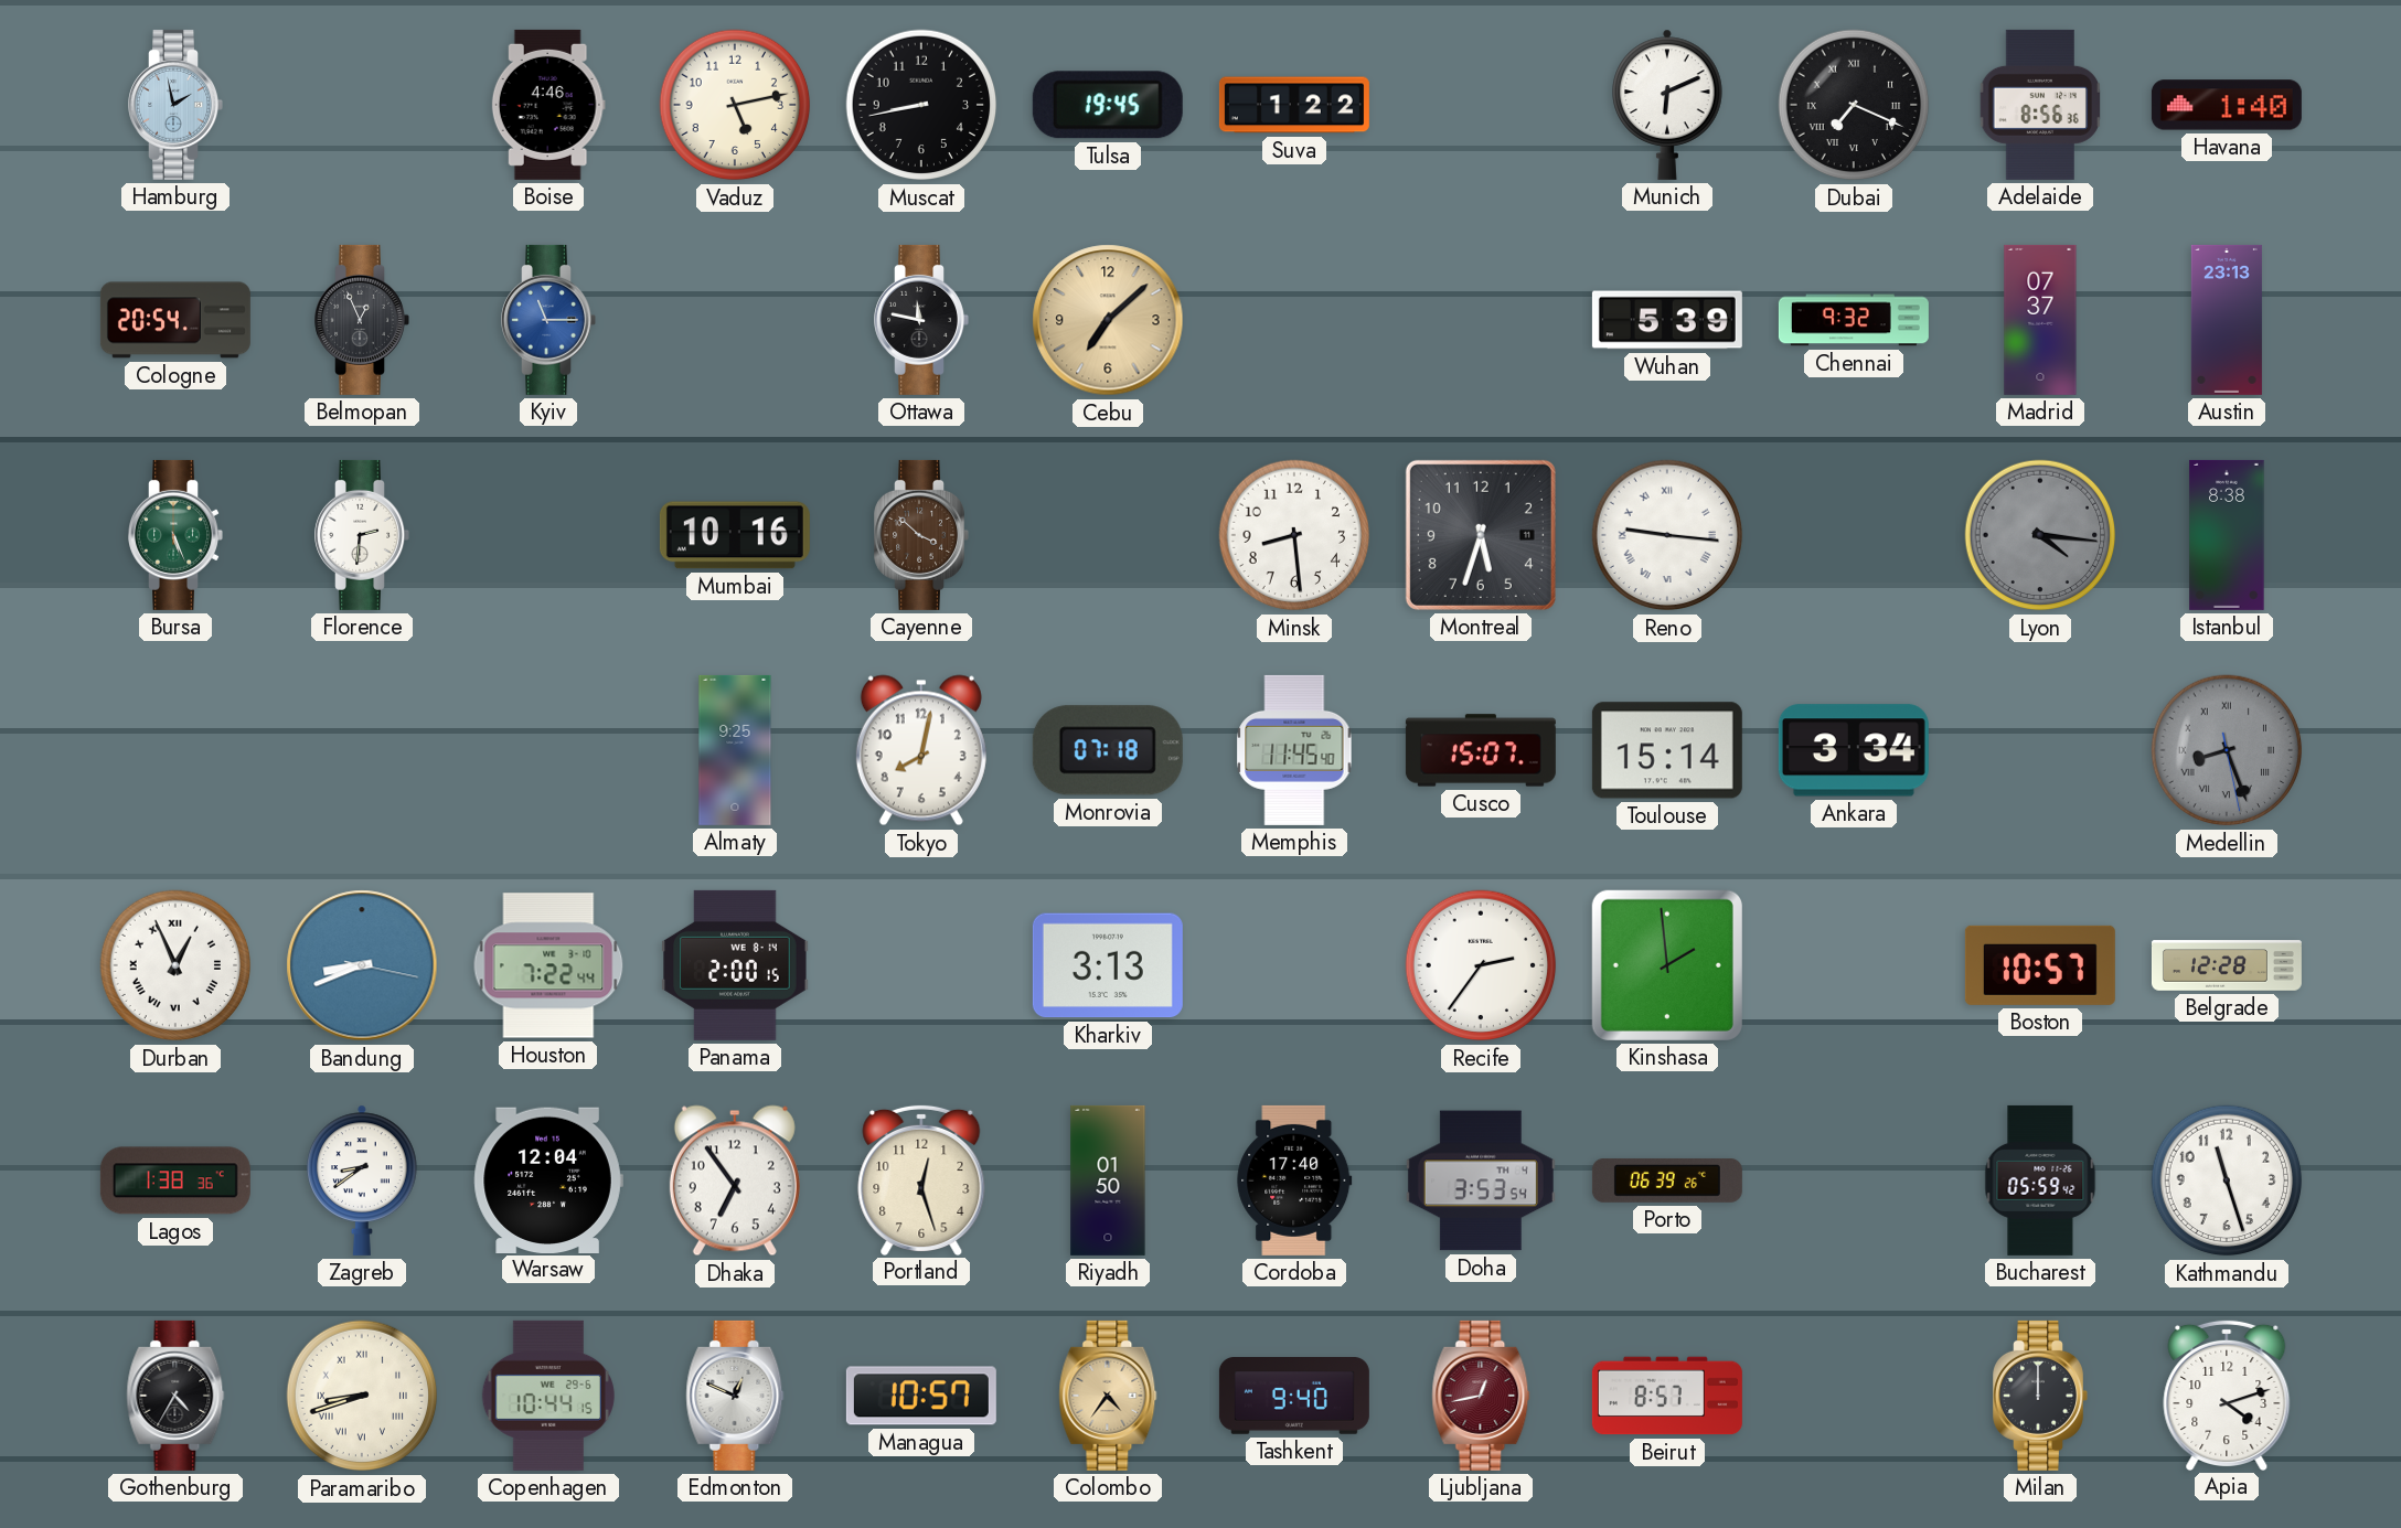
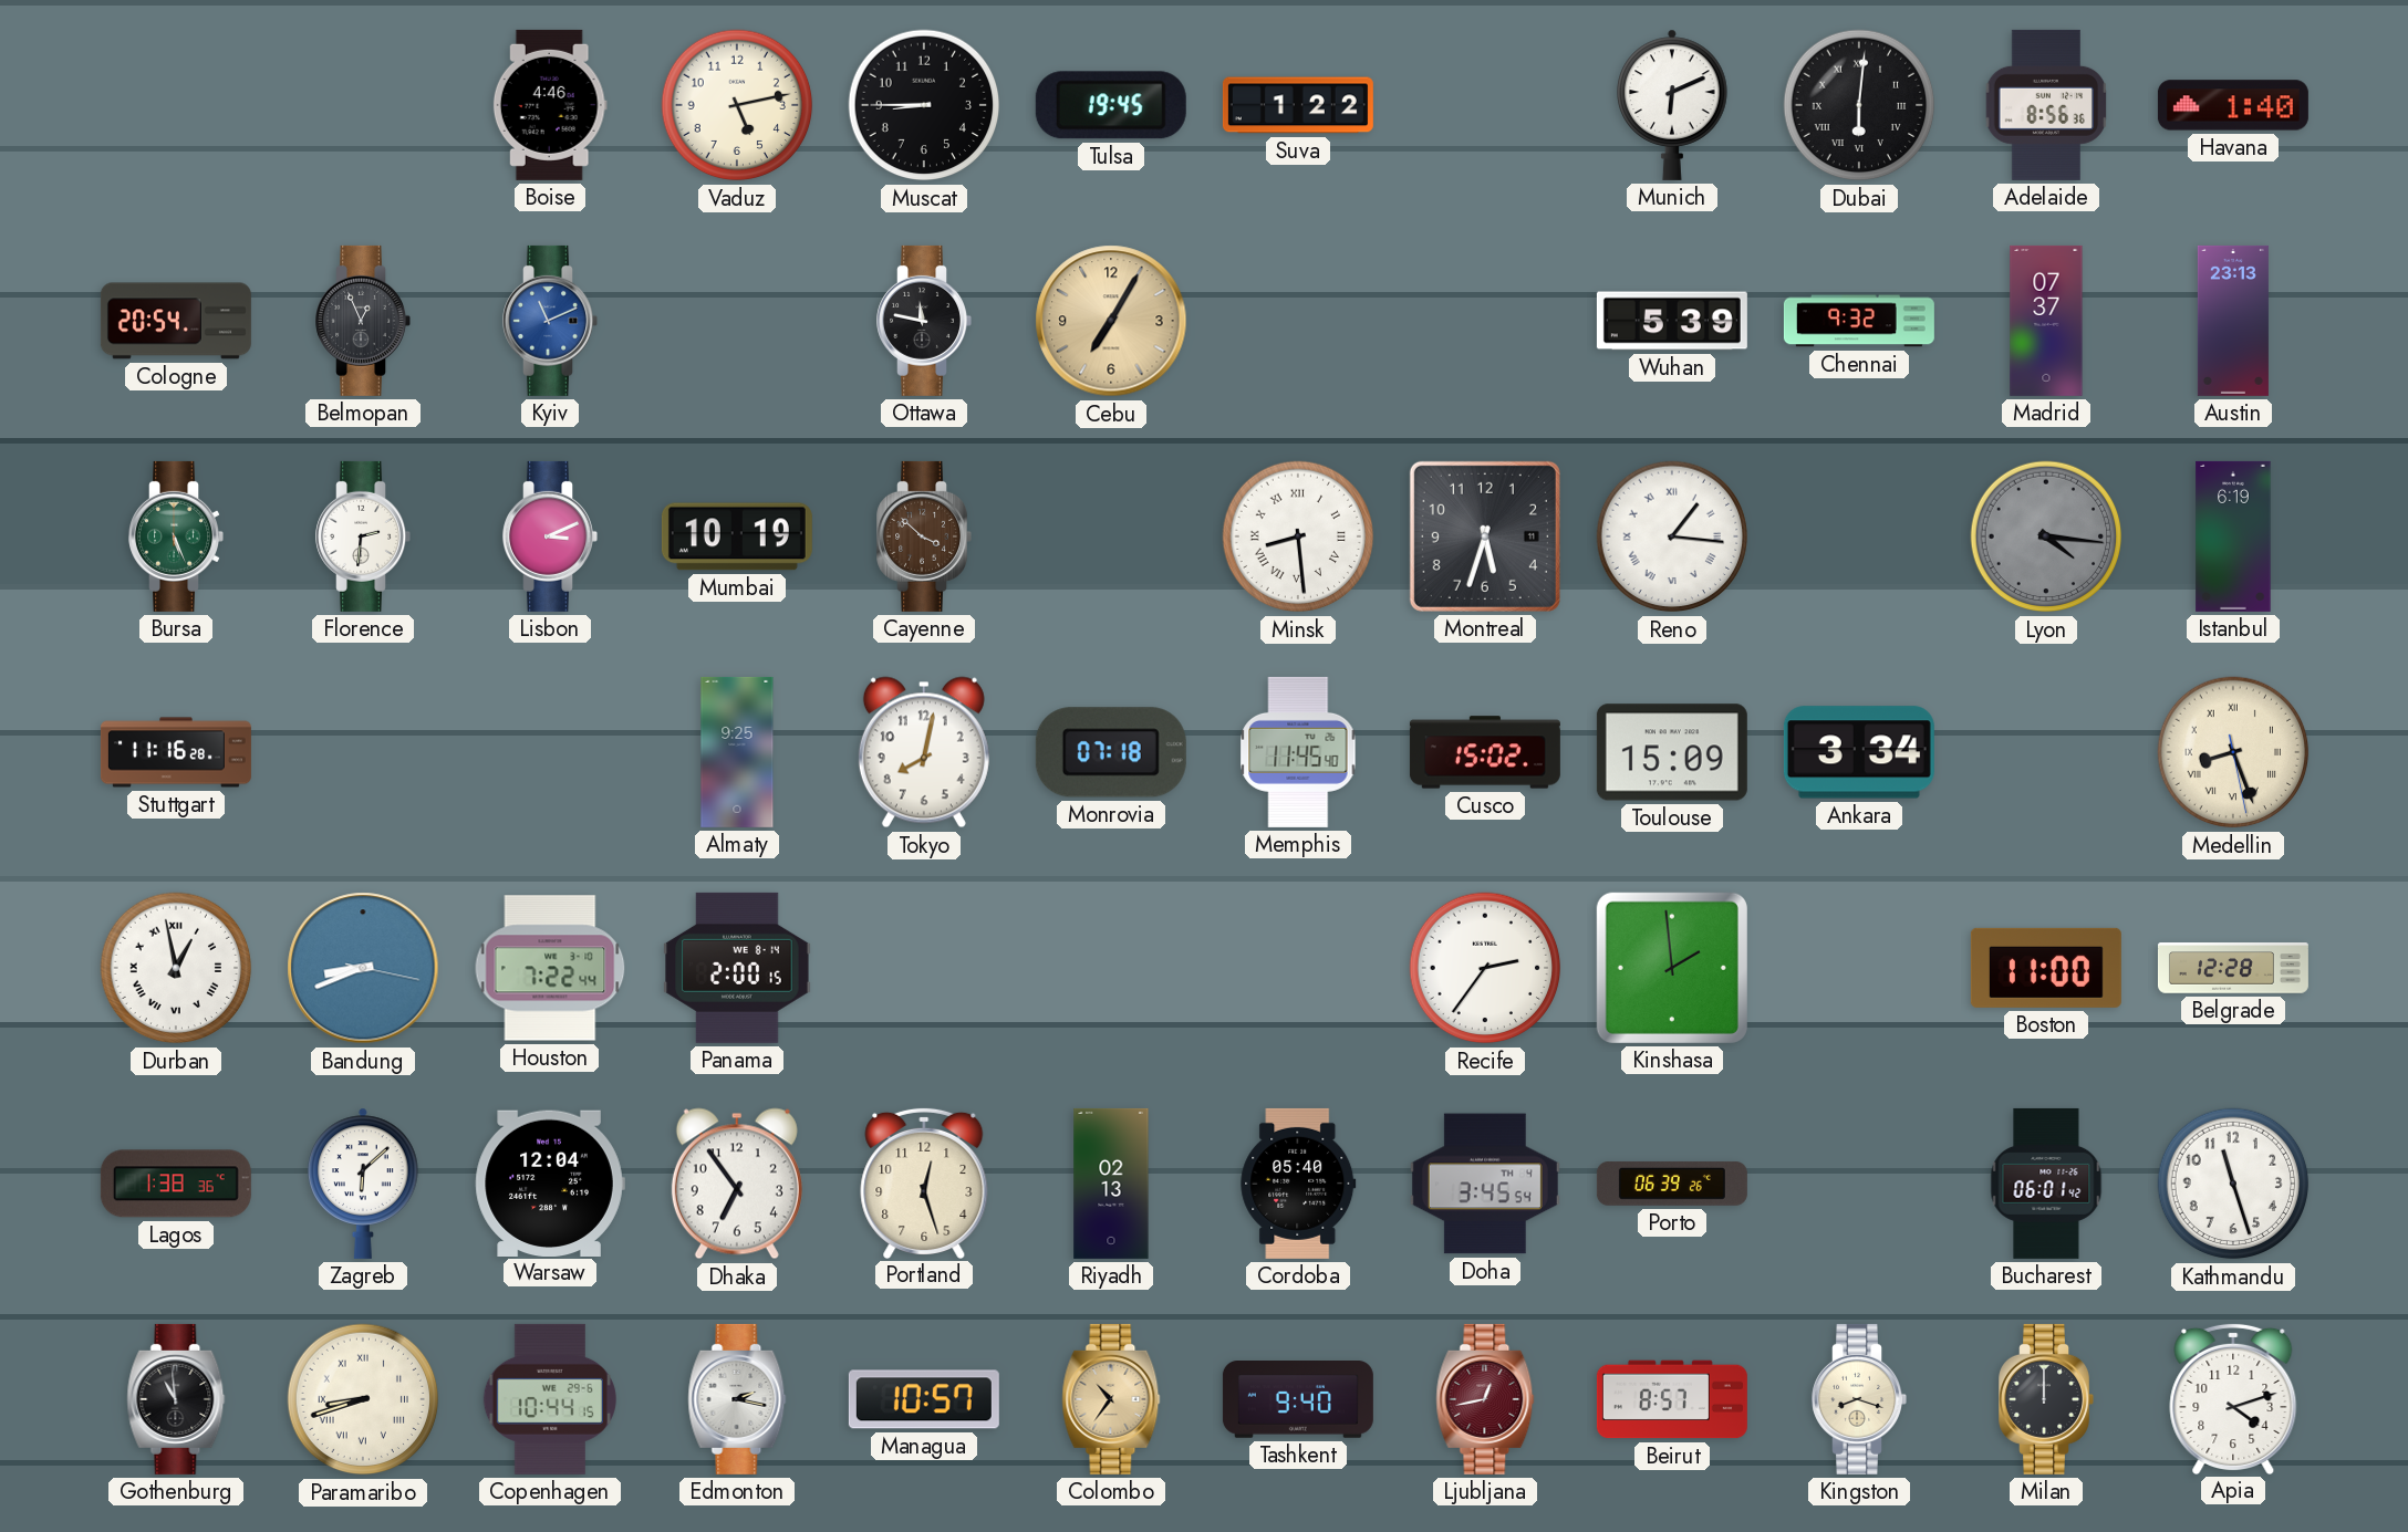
Hamburg: 1:58 -> none (175, 105)
Muscat: 8:43 -> 8:45 (924, 105)
Dubai: 7:19 -> 6:01 (1859, 105)
Kyiv: 11:15 -> 11:11 (550, 321)
Cebu: 7:08 -> 7:05 (1111, 321)
Lisbon: none -> 3:11 (550, 536)
Mumbai: 10:16 -> 10:19 (737, 536)
Minsk numerals: Arabic -> Roman (1298, 536)
Reno: 9:16 -> 1:16 (1672, 536)
Istanbul: 8:38 -> 6:19 (2233, 536)
Stuttgart: none -> 11:16 (176, 752)
Cusco: 15:07 -> 15:02 (1485, 752)
Toulouse: 15:14 -> 15:09 (1672, 752)
Medellin dial: grey -> cream (2233, 752)
Durban: 12:56 -> 12:58 (176, 968)
Kharkiv: 3:13 -> none (1108, 965)
Boston: 10:57 -> 11:00 (2046, 968)
Zagreb: 8:39 -> 6:08 (363, 1184)
Riyadh: 01:50 -> 02:13 (1111, 1184)
Cordoba: 17:40 -> 05:40 (1298, 1184)
Doha: 3:53 -> 3:45 (1485, 1184)
Bucharest: 05:59 -> 06:01 (2046, 1184)
Gothenburg: 4:35 -> 10:59 (176, 1399)
Edmonton: 12:49 -> 2:17 (737, 1399)
Colombo: 4:36 -> 10:36 (1111, 1399)
Kingston: none -> 8:18 (1859, 1399)
